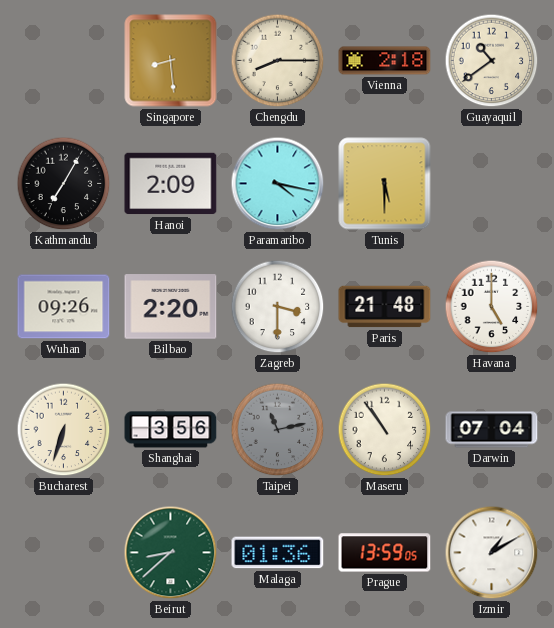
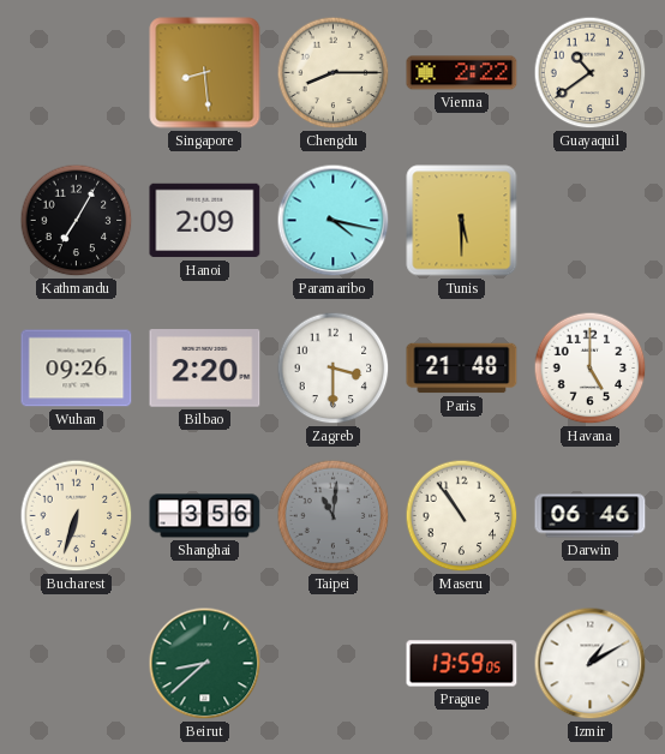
Vienna: 2:18 -> 2:22 (462, 73)
Taipei: 11:13 -> 11:01 (334, 516)
Darwin: 07:04 -> 06:46 (591, 516)
Malaga: 01:36 -> none (278, 553)
